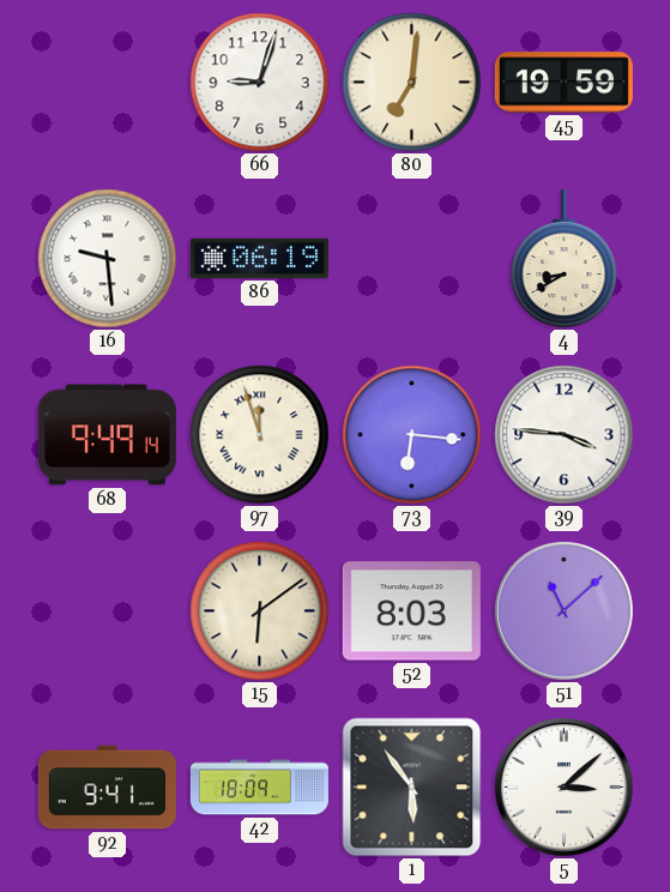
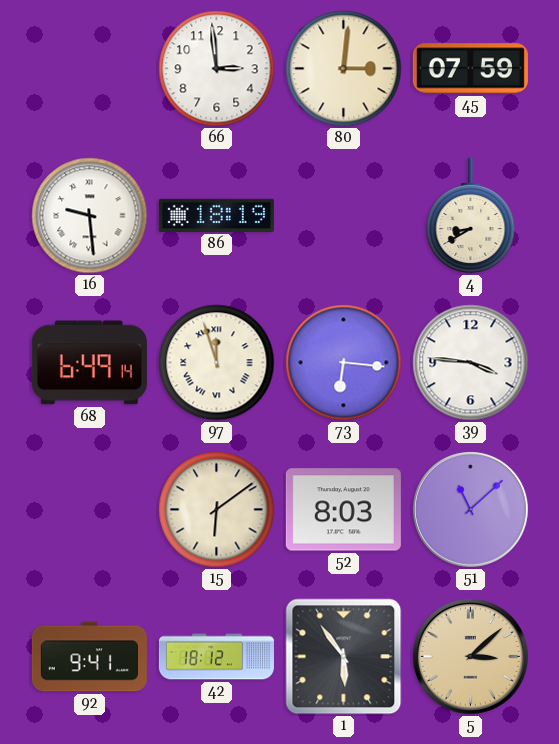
66: 9:03 -> 2:59 (217, 69)
80: 7:01 -> 3:01 (344, 69)
45: 19:59 -> 07:59 (470, 69)
86: 06:19 -> 18:19 (216, 215)
68: 9:49 -> 6:49 (89, 363)
42: 18:09 -> 18:12 (216, 657)
5 dial: white -> champagne (470, 656)
